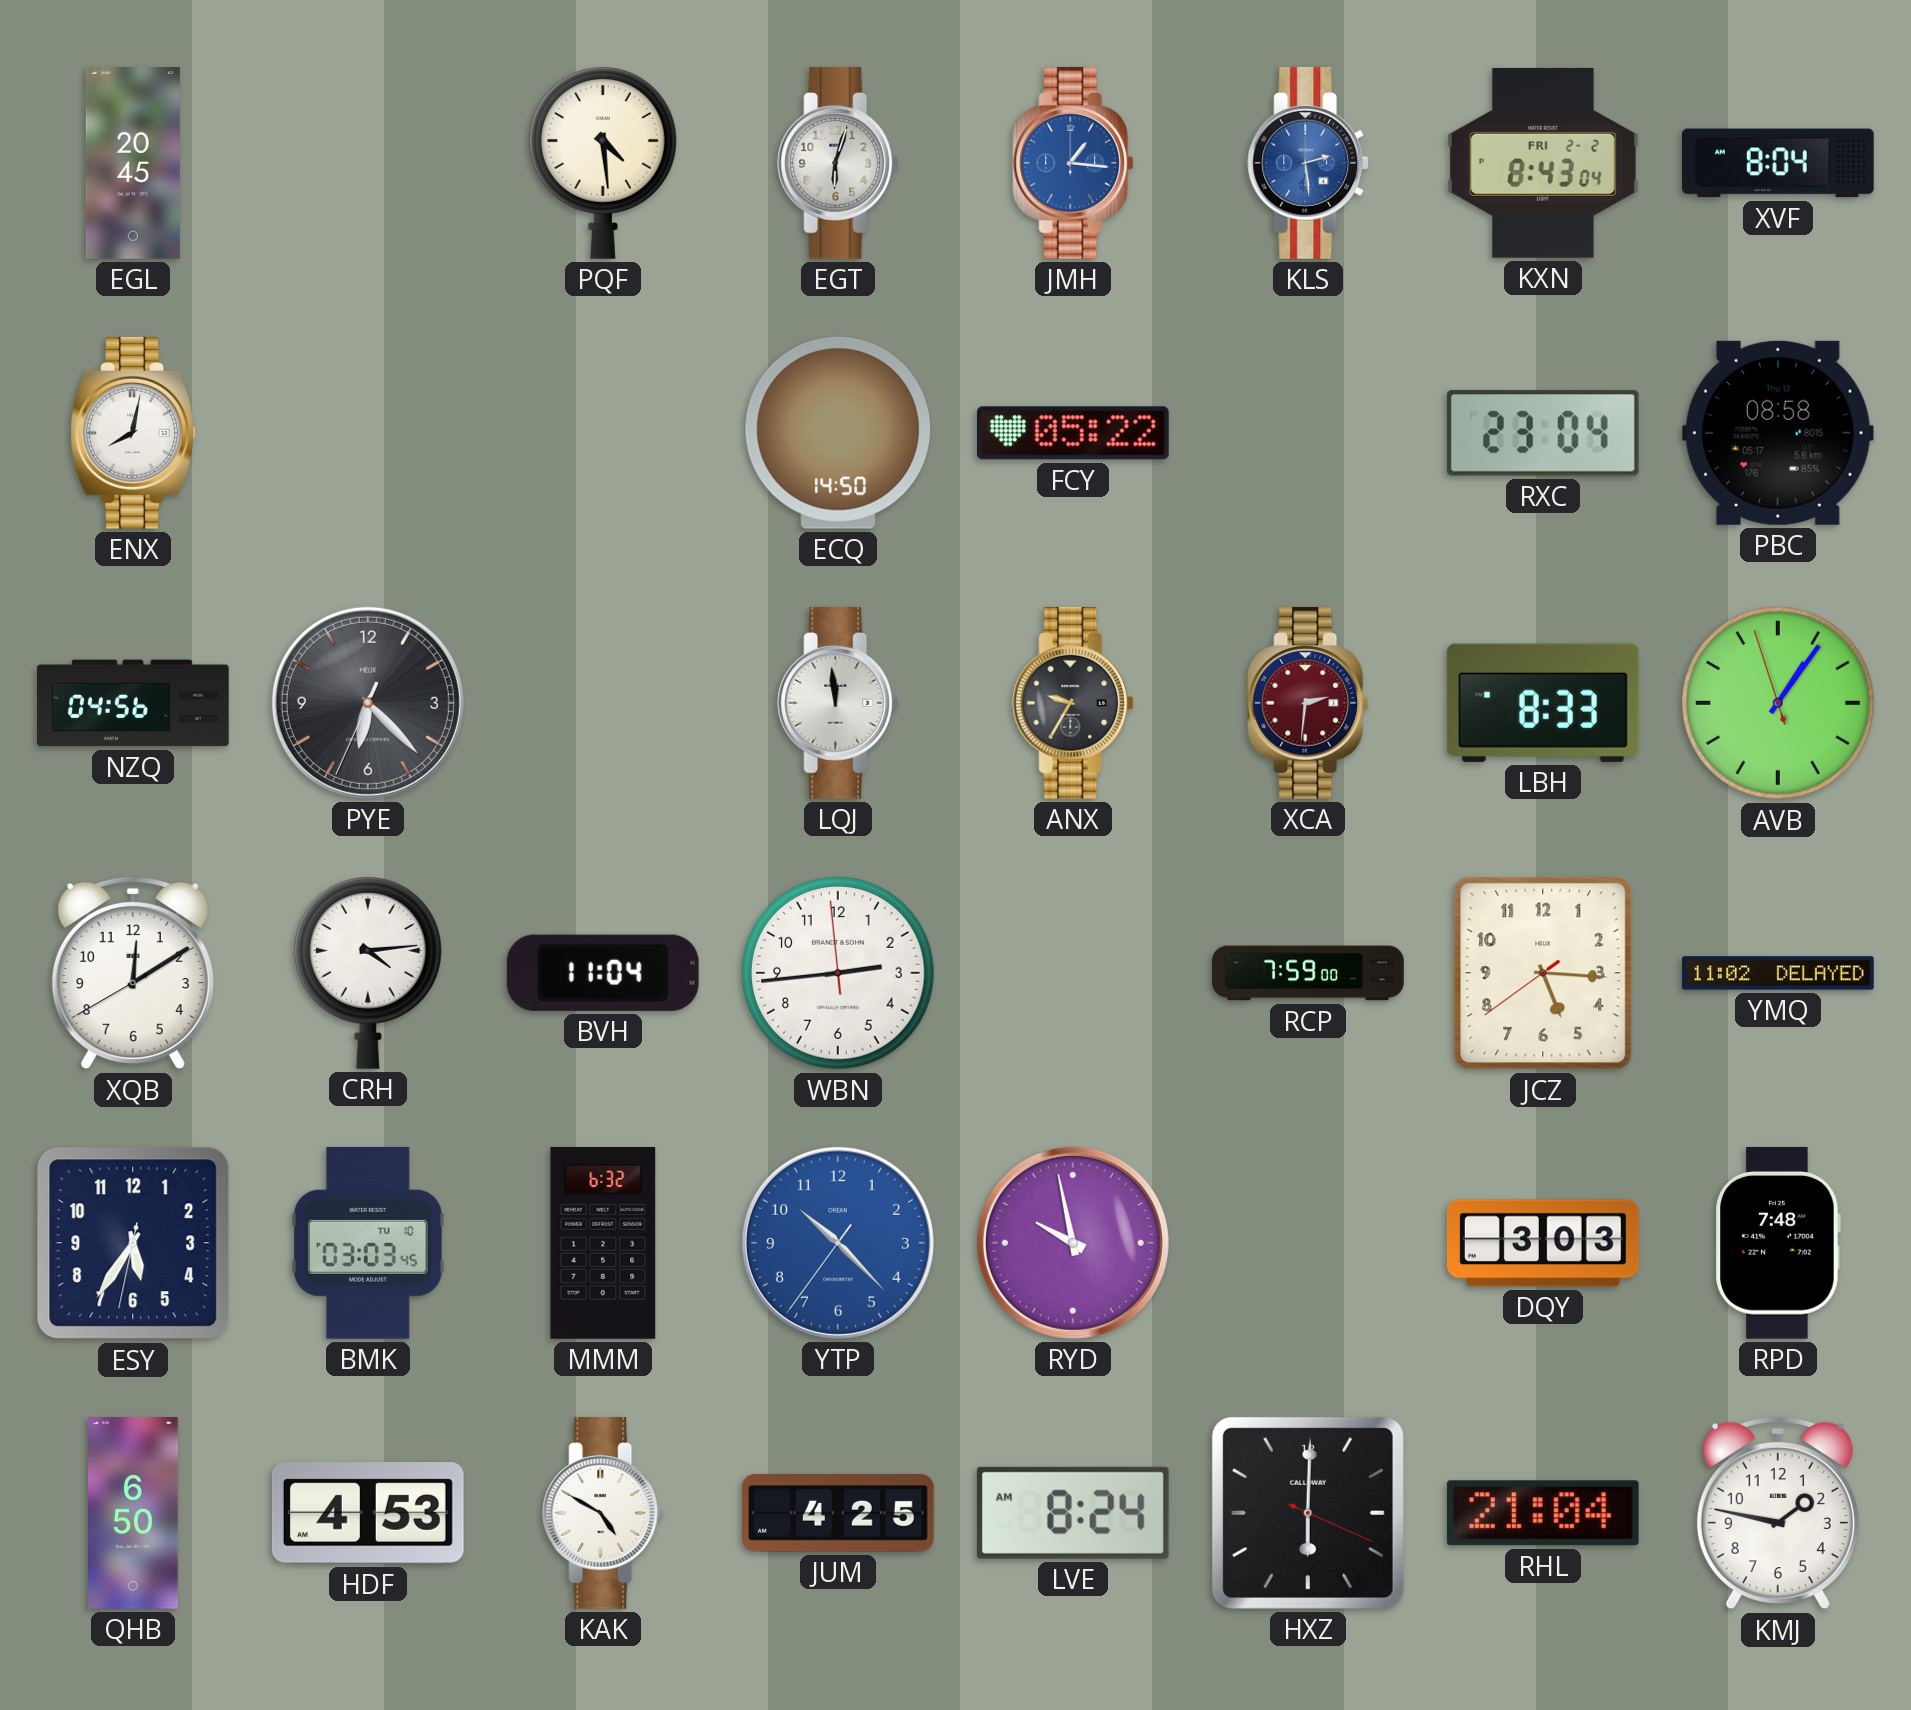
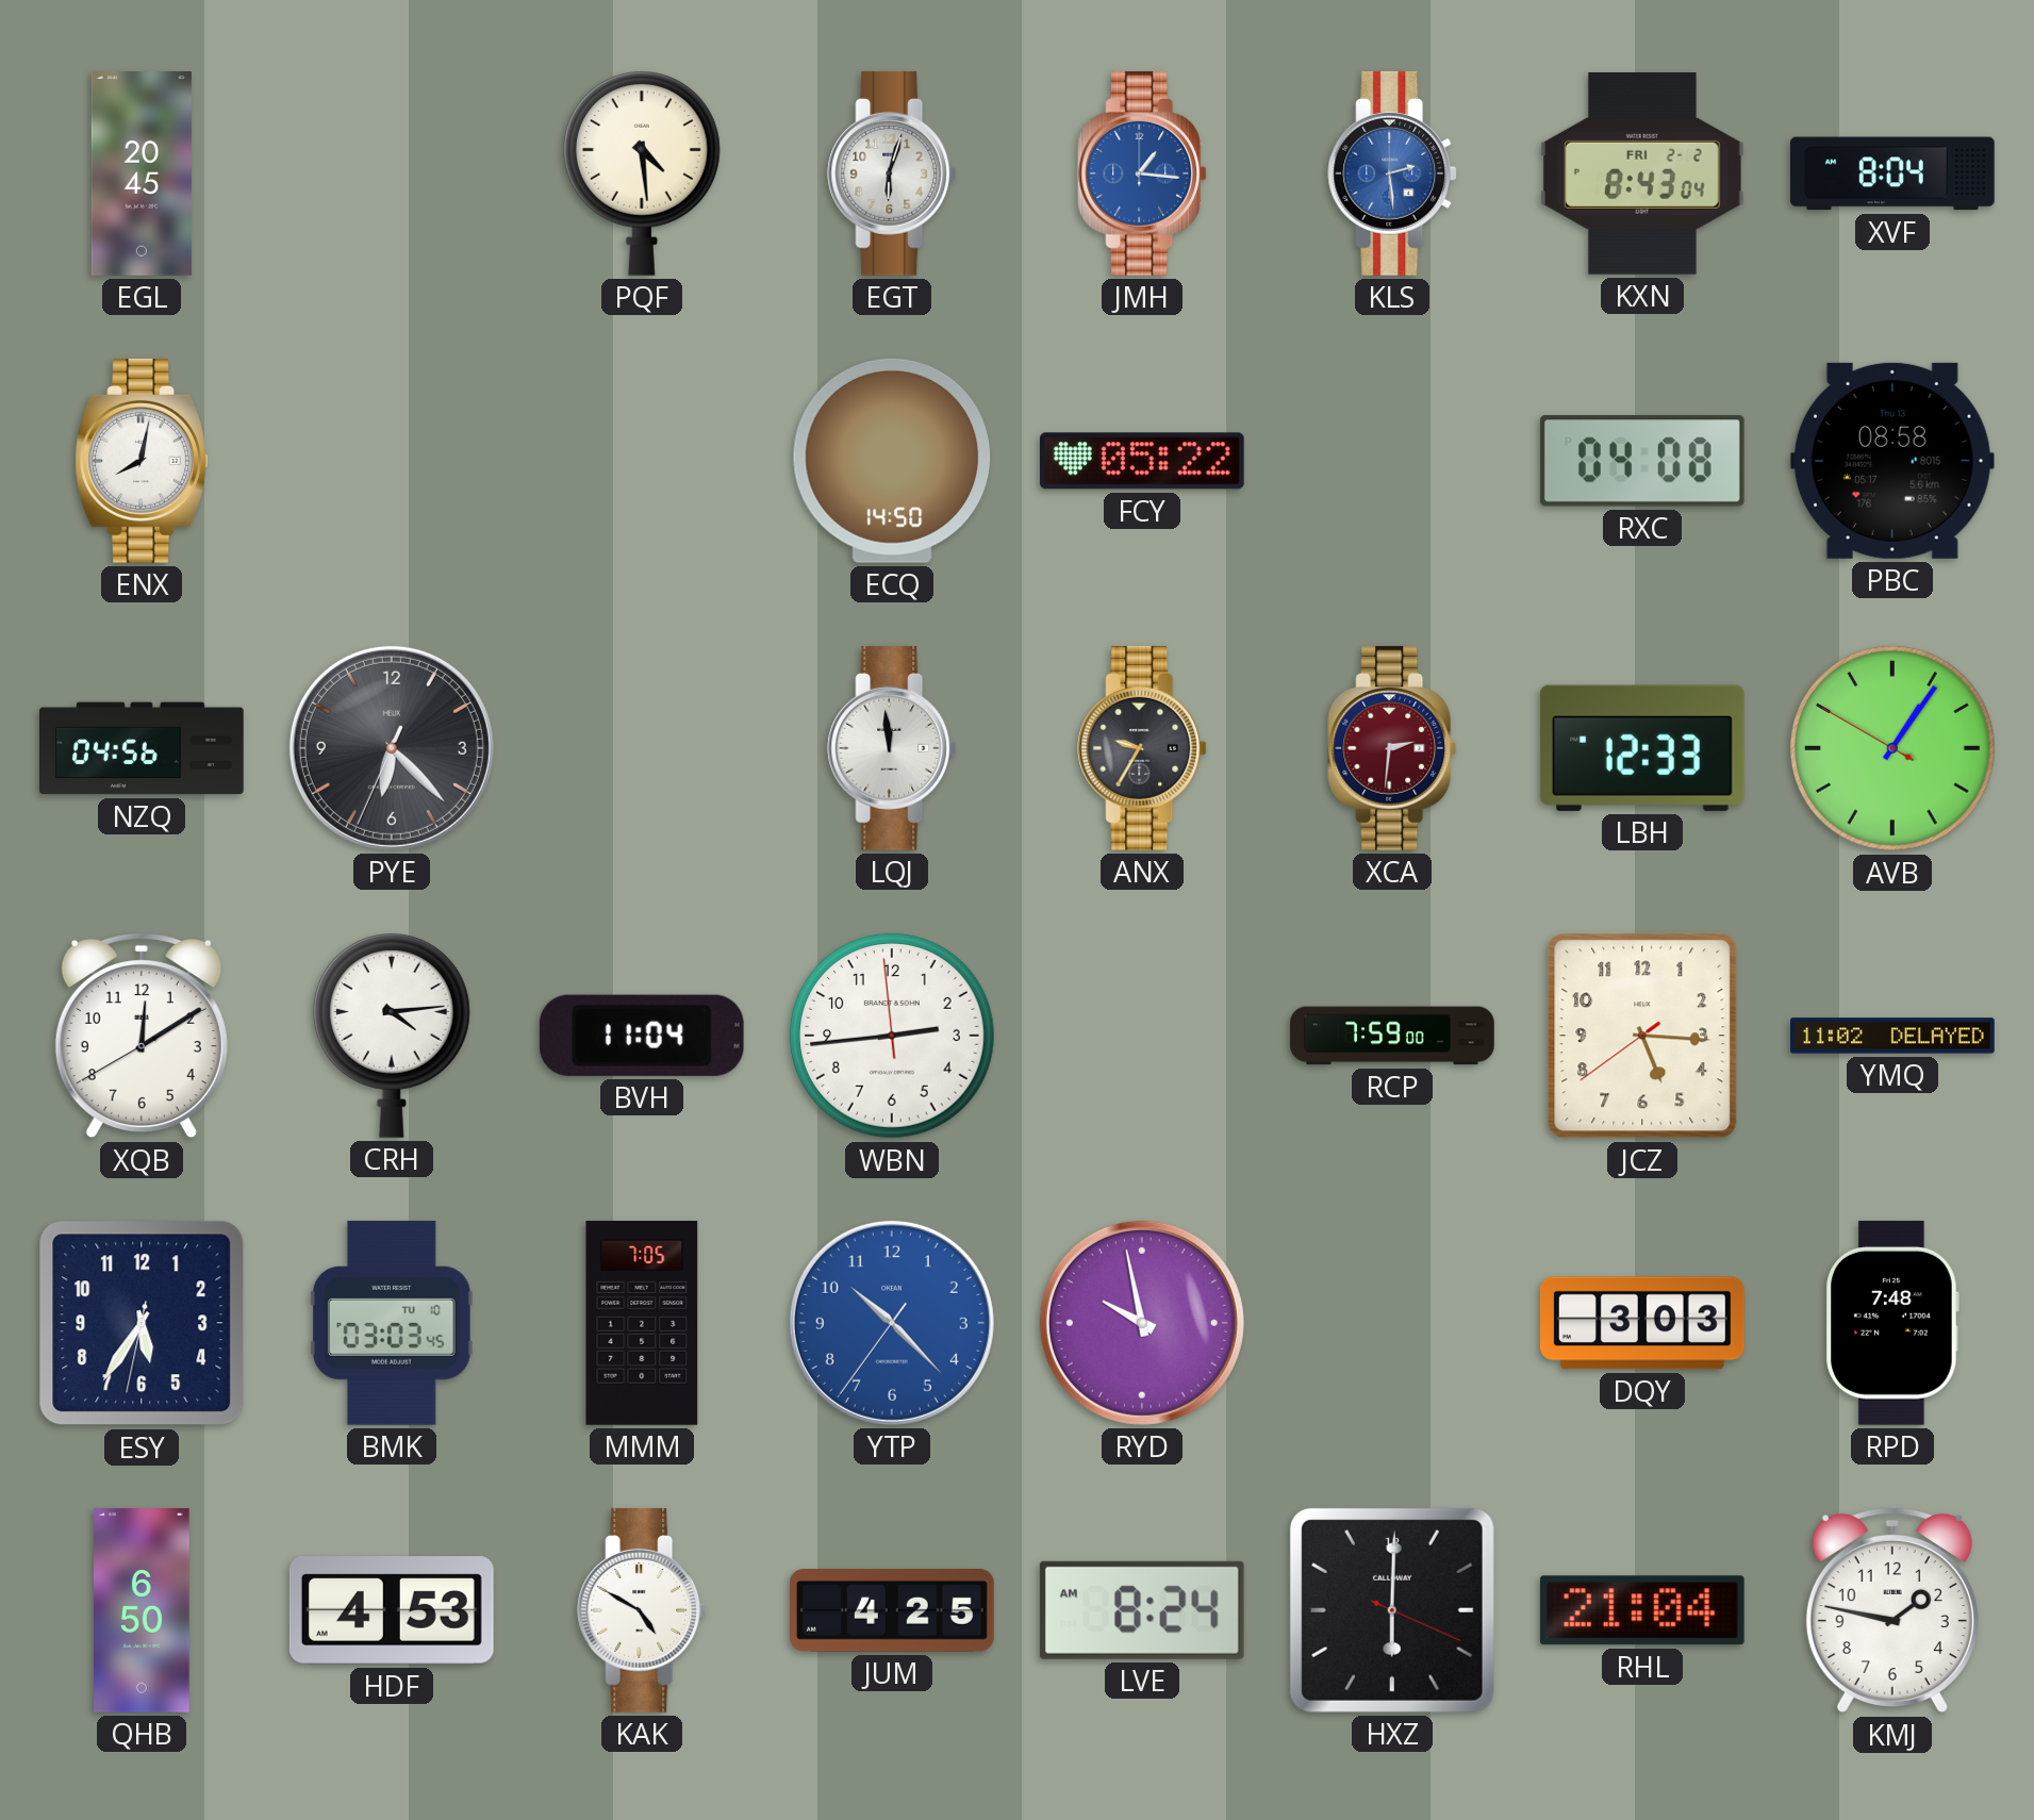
RXC: 23:04 -> 04:08 (1642, 461)
LBH: 8:33 -> 12:33 (1642, 748)
AVB: 1:05:57 -> 1:05:50 (1892, 748)
MMM: 6:32 -> 7:05 (642, 1324)
